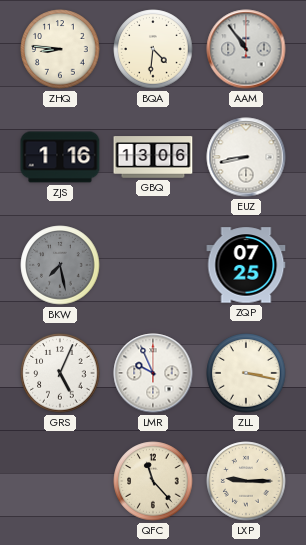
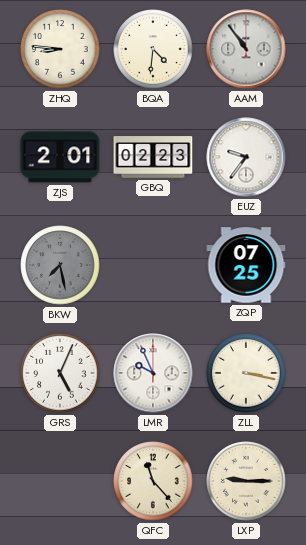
ZJS: 1:16 -> 2:01 (60, 157)
GBQ: 13:06 -> 02:23 (153, 157)
EUZ: 8:43 -> 9:36 (246, 157)
